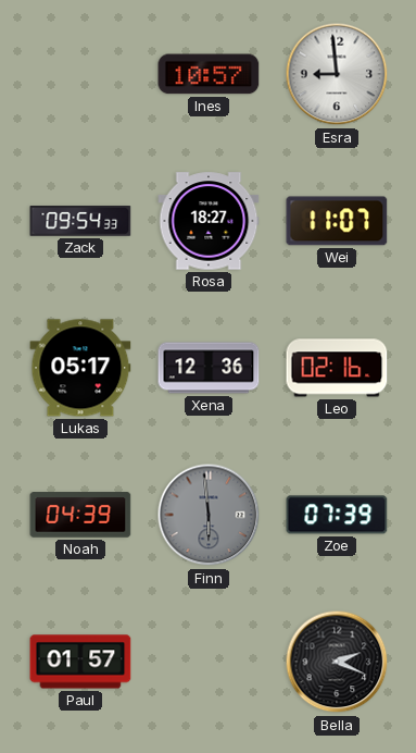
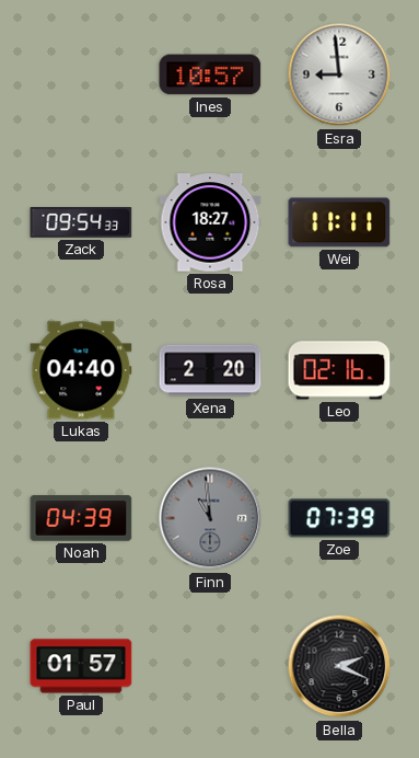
Wei: 11:07 -> 11:11 (339, 222)
Lukas: 05:17 -> 04:40 (81, 370)
Xena: 12:36 -> 2:20 (210, 370)
Finn: 5:59 -> 10:59 (210, 518)
